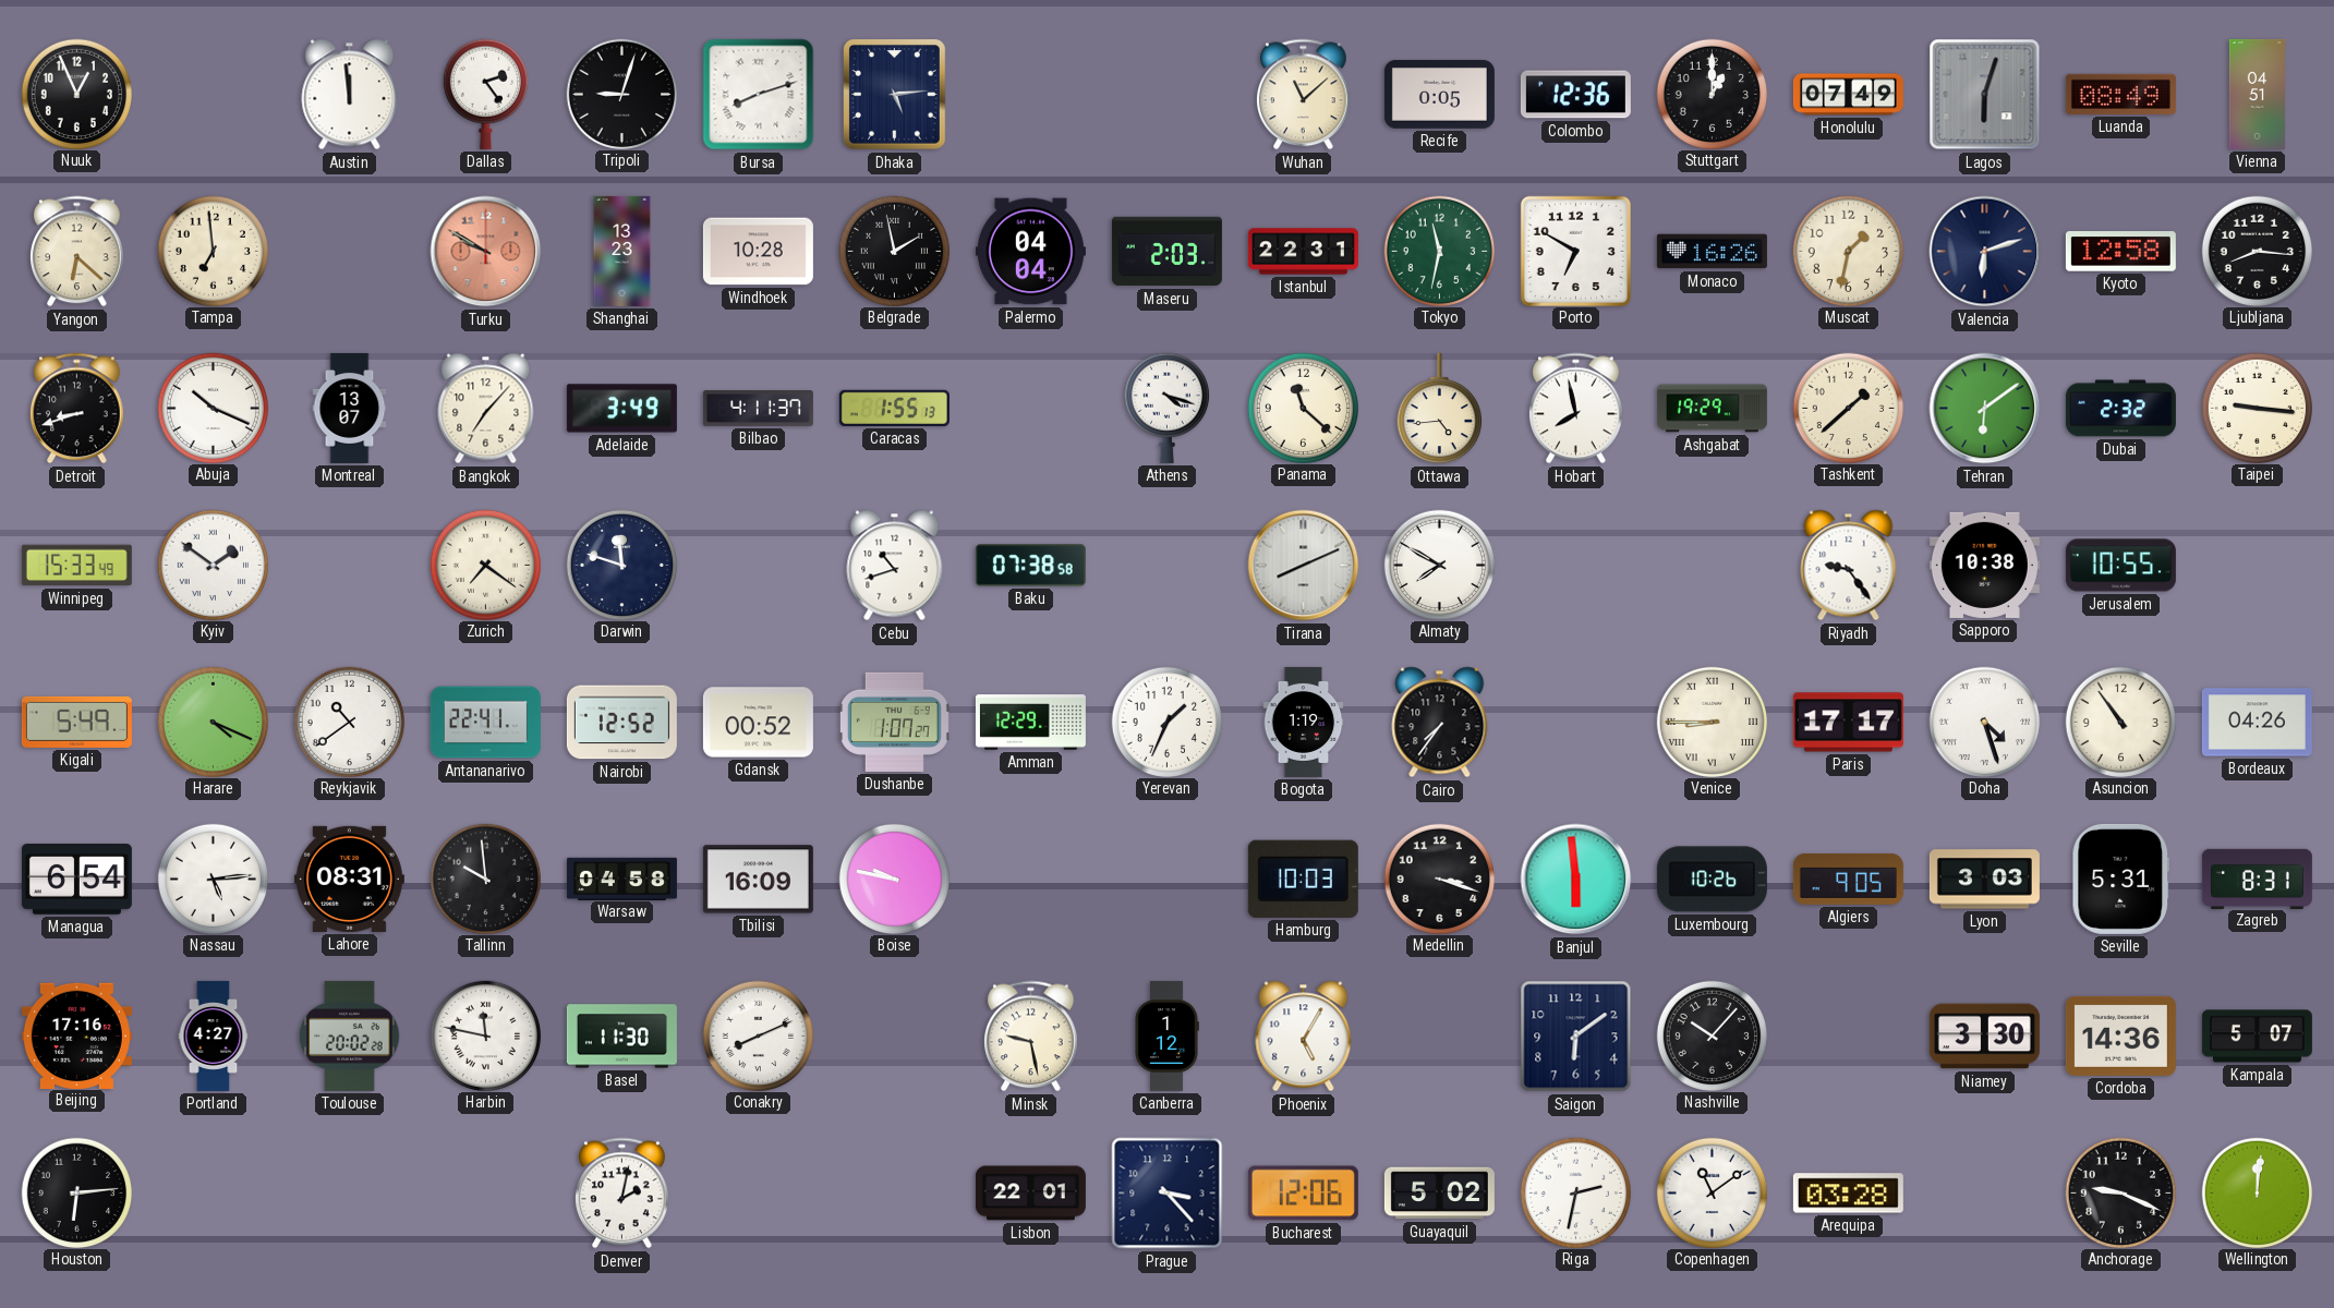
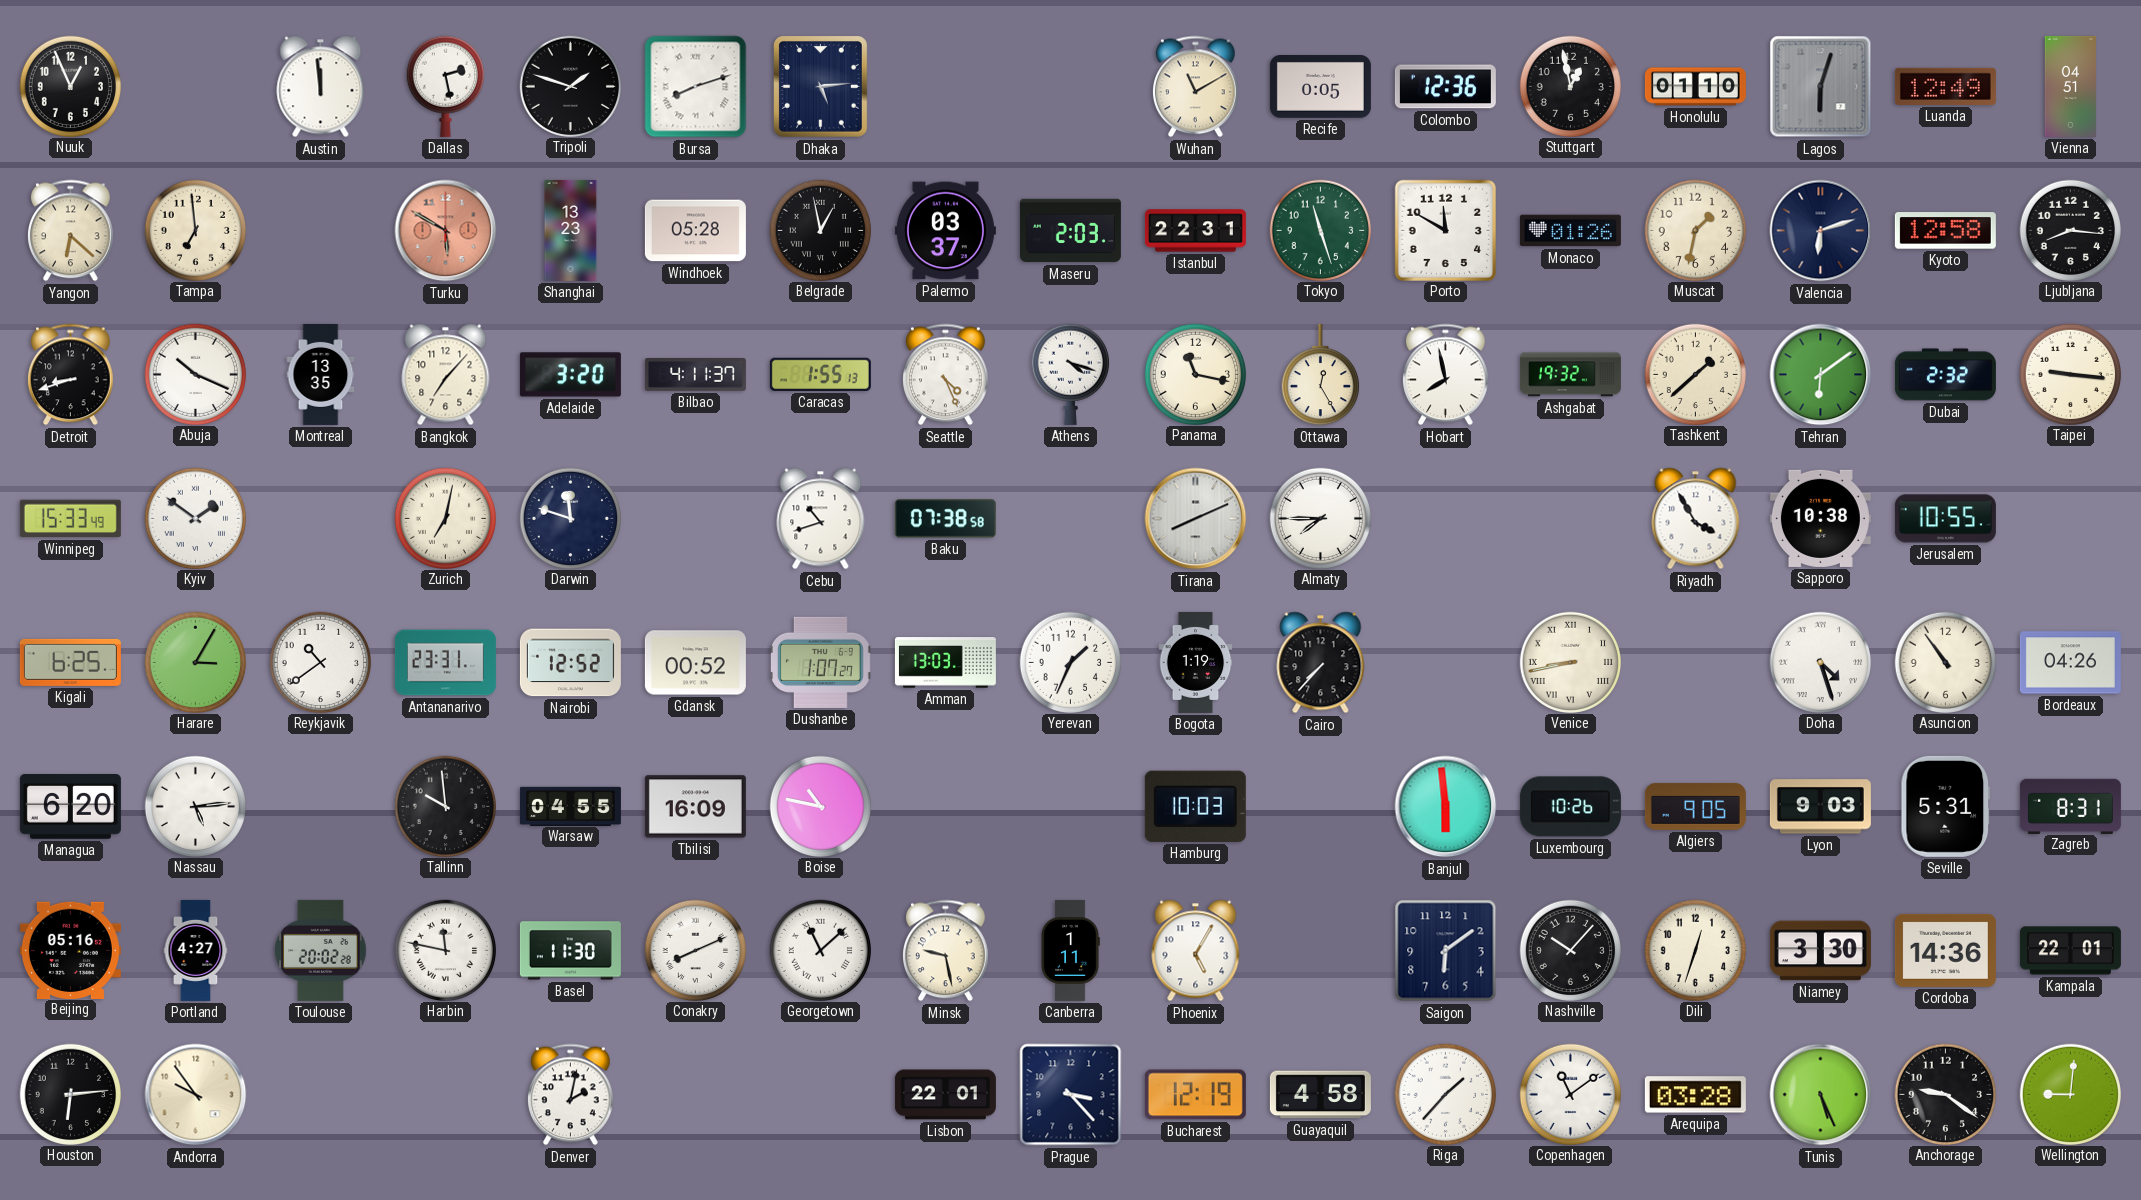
Dallas: 2:24 -> 2:28 (445, 86)
Tripoli: 9:03 -> 1:48 (570, 86)
Wuhan: 11:08 -> 11:10 (1196, 87)
Stuttgart: 1:00 -> 12:58 (1570, 86)
Honolulu: 07:49 -> 01:10 (1695, 87)
Luanda: 08:49 -> 12:49 (1945, 86)
Turku: 9:50 -> 5:50 (446, 231)
Windhoek: 10:28 -> 05:28 (695, 231)
Belgrade: 1:58 -> 12:58 (820, 230)
Palermo: 04:04 -> 03:37 (945, 231)
Tokyo: 11:32 -> 11:27 (1320, 230)
Porto: 6:50 -> 11:50 (1445, 230)
Monaco: 16:26 -> 01:26 (1570, 231)
Montreal: 13:07 -> 13:35 (321, 374)
Adelaide: 3:49 -> 3:20 (570, 375)
Seattle: none -> 4:26 (946, 375)
Panama: 11:22 -> 11:17 (1195, 374)
Ottawa: 4:44 -> 12:25 (1320, 375)
Ashgabat: 19:29 -> 19:32 (1570, 375)
Zurich: 7:21 -> 7:02 (445, 518)
Almaty: 7:50 -> 7:45 (1320, 518)
Riyadh: 9:24 -> 3:55 (1696, 519)
Kigali: 5:49 -> 6:25 (70, 662)
Harare: 4:19 -> 3:05 (195, 662)
Antananarivo: 22:41 -> 23:31 (445, 663)
Amman: 12:29 -> 13:03 (945, 663)
Cairo: 7:36 -> 7:37 (1321, 663)
Venice: 8:45 -> 8:43 (1570, 662)
Paris: 17:17 -> none (1848, 723)
Managua: 6:54 -> 6:20 (70, 807)
Lahore: 08:31 -> none (349, 879)
Warsaw: 04:58 -> 04:55 (570, 806)
Boise: 9:47 -> 10:47 (820, 806)
Medellin: 3:18 -> none (1439, 879)
Lyon: 3:03 -> 9:03 (1820, 807)
Beijing: 17:16 -> 05:16 (70, 950)
Georgetown: none -> 11:08 (820, 950)
Canberra: 1:12 -> 1:11 (1070, 950)
Dili: none -> 12:33 (1695, 950)
Kampala: 5:07 -> 22:01 (2070, 951)
Andorra: none -> 9:54 (196, 1095)
Bucharest: 12:06 -> 12:19 (1195, 1095)
Guayaquil: 5:02 -> 4:58 (1320, 1095)
Riga: 2:32 -> 1:37 (1445, 1094)
Tunis: none -> 5:26 (1821, 1095)
Anchorage: 9:19 -> 9:21 (1945, 1094)
Wellington: 12:01 -> 9:01 (2070, 1094)
